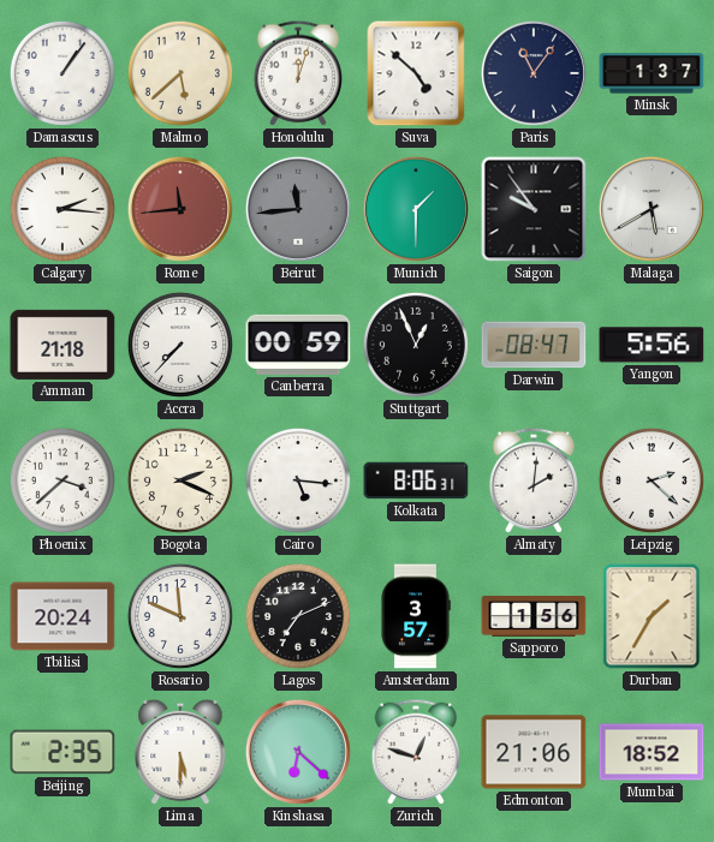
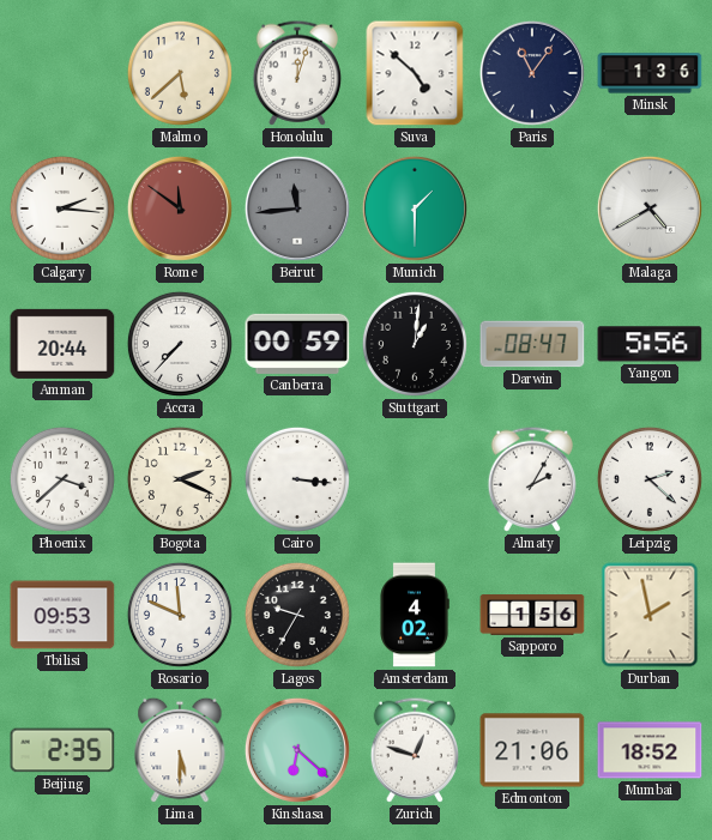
Damascus: 1:06 -> none (63, 73)
Minsk: 1:37 -> 1:36 (650, 73)
Rome: 11:44 -> 11:51 (180, 209)
Saigon: 9:54 -> none (534, 209)
Malaga: 5:40 -> 4:40 (650, 209)
Amman: 21:18 -> 20:44 (62, 344)
Stuttgart: 12:56 -> 1:01 (415, 344)
Cairo: 5:16 -> 3:16 (297, 479)
Kolkata: 8:06 -> none (416, 480)
Almaty: 2:01 -> 2:05 (531, 479)
Tbilisi: 20:24 -> 09:53 (62, 615)
Lagos: 7:11 -> 9:35 (297, 615)
Amsterdam: 3:57 -> 4:02 (415, 615)
Durban: 1:35 -> 1:58 (650, 615)
